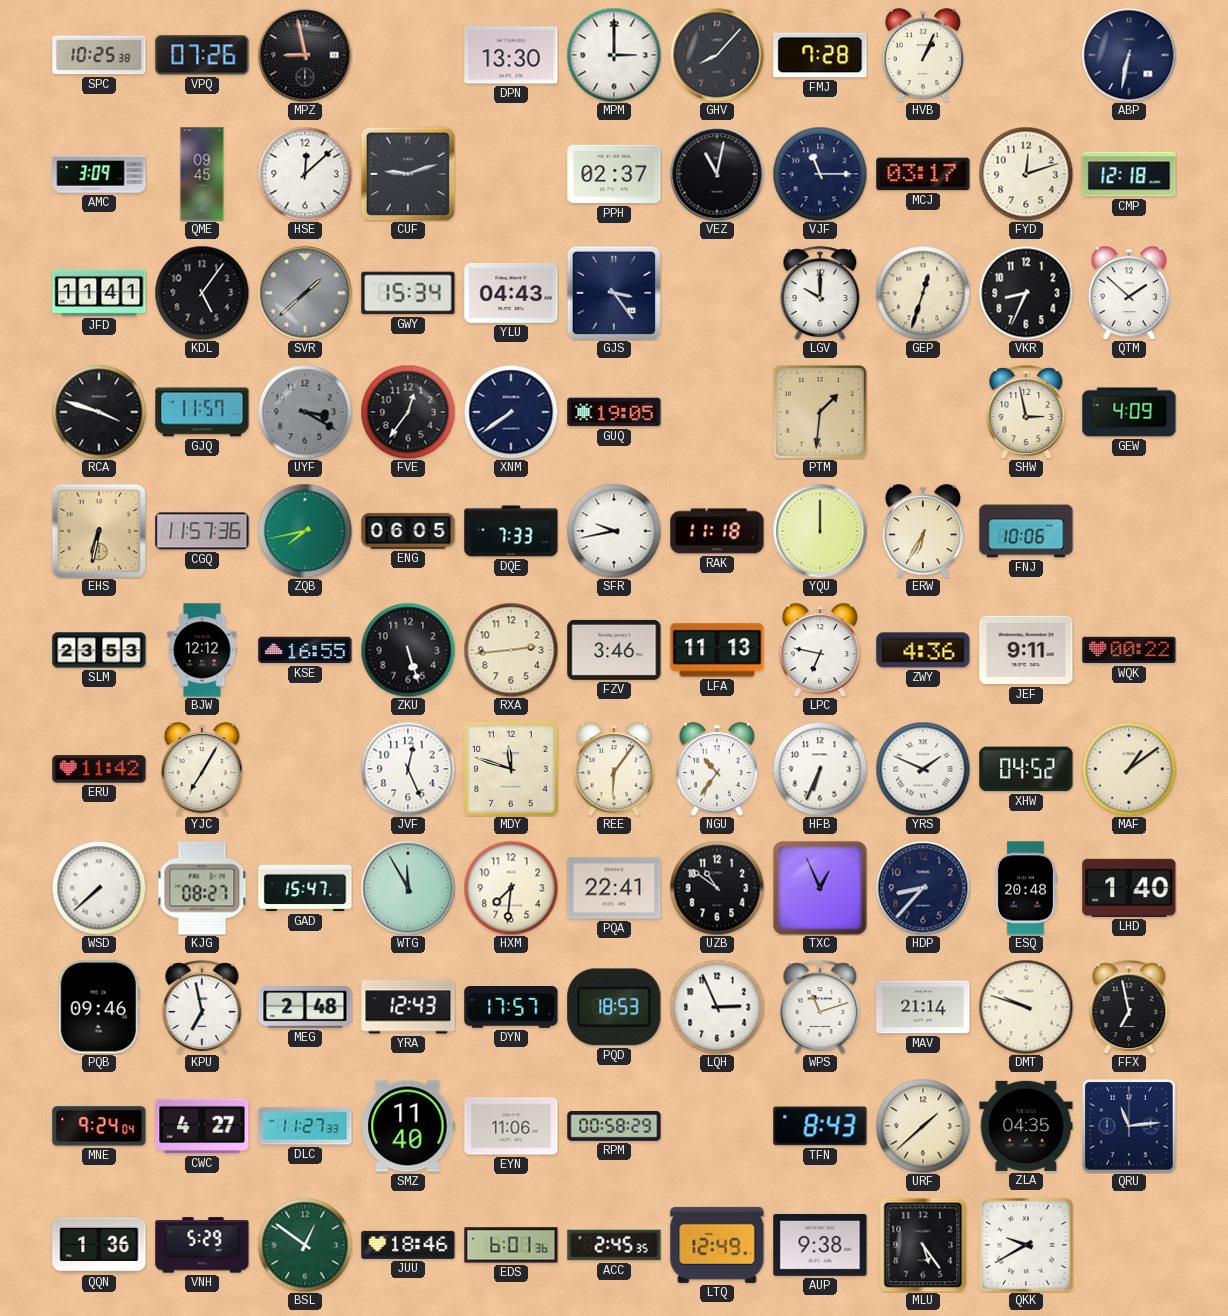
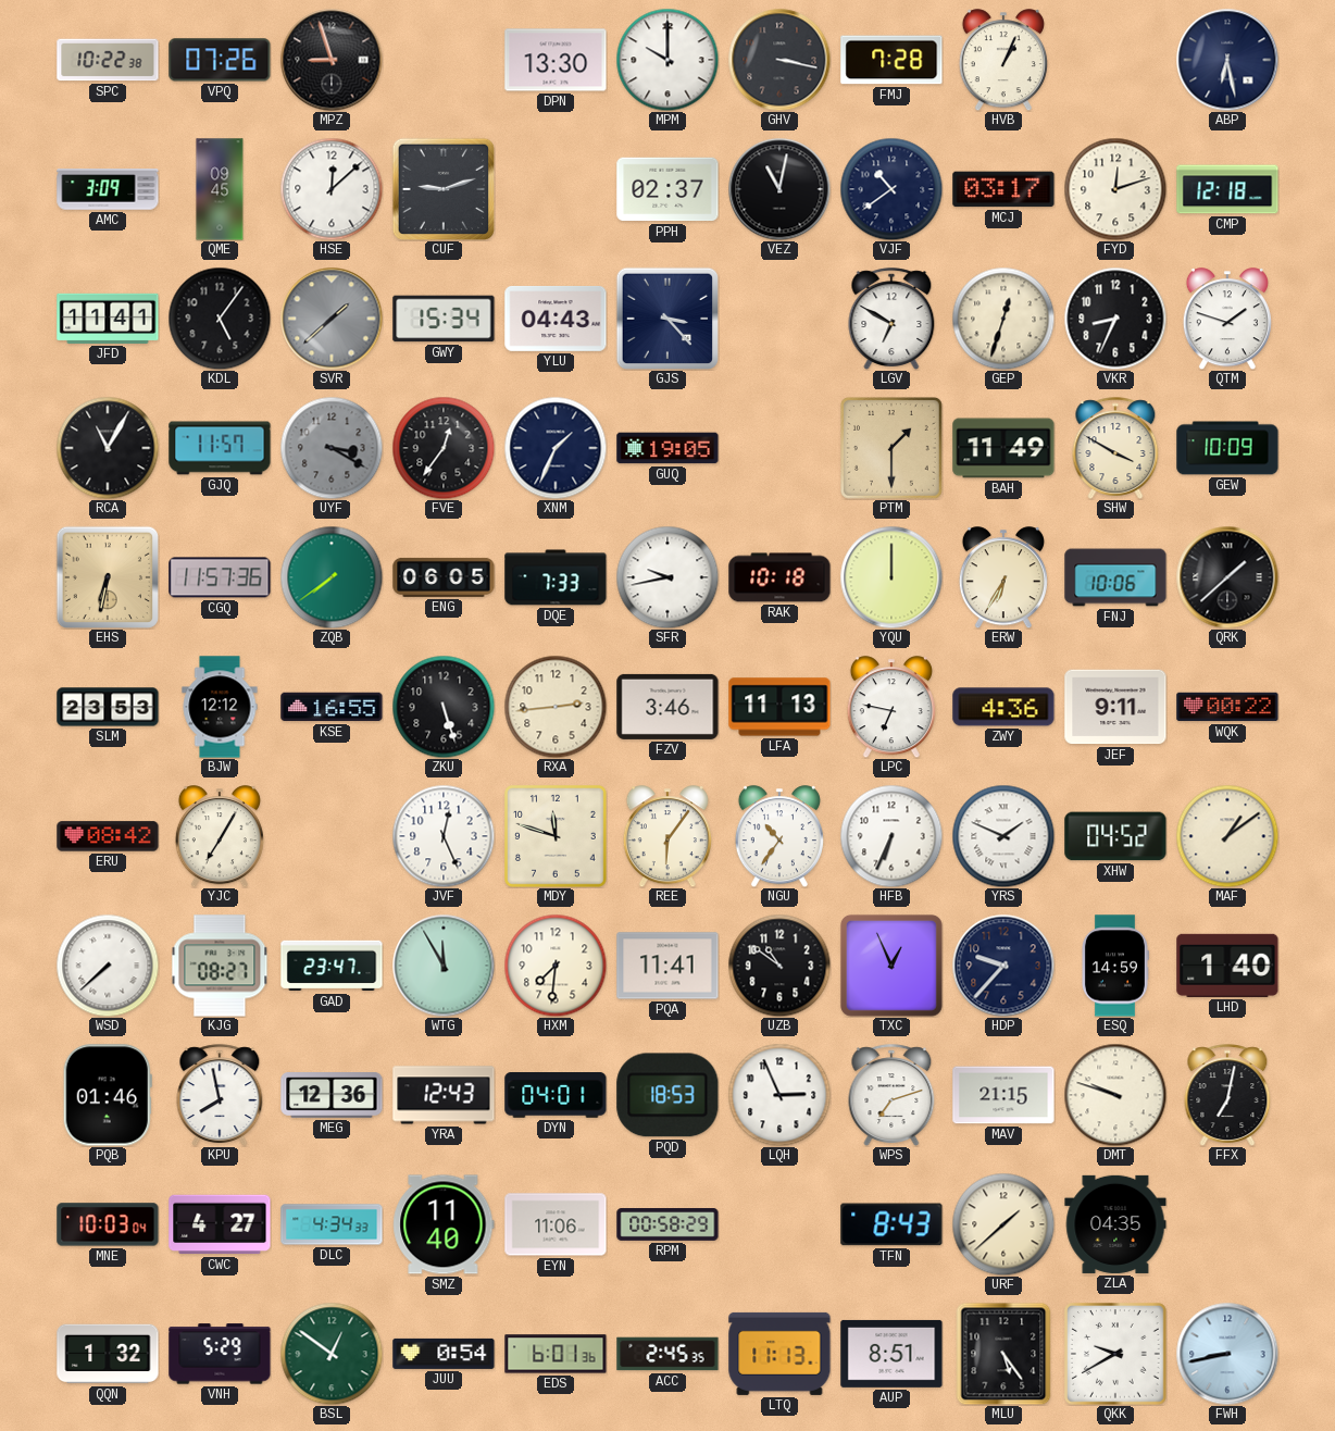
SPC: 10:25 -> 10:22 (108, 60)
MPZ: 8:58 -> 8:57 (332, 60)
MPM: 3:00 -> 10:00 (667, 60)
GHV: 8:07 -> 3:17 (779, 60)
ABP: 6:32 -> 6:28 (1227, 60)
VJF: 11:15 -> 10:39 (891, 189)
GJS: 3:24 -> 3:23 (666, 318)
LGV: 10:00 -> 6:50 (891, 319)
QTM: 1:52 -> 1:48 (1227, 319)
RCA: 3:48 -> 11:05 (108, 448)
XNM: 7:39 -> 1:34 (556, 448)
PTM: 1:31 -> 1:30 (893, 449)
BAH: none -> 11:49 (1003, 448)
SHW: 2:58 -> 3:50 (1115, 448)
GEW: 4:09 -> 10:09 (1227, 448)
ZQB: 7:43 -> 7:39 (332, 577)
RAK: 11:18 -> 10:18 (779, 577)
QRK: none -> 1:38 (1227, 577)
ERU: 11:42 -> 08:42 (108, 836)
GAD: 15:47 -> 23:47 (332, 966)
PQA: 22:41 -> 11:41 (667, 966)
HDP: 8:37 -> 9:37 (1003, 966)
ESQ: 20:48 -> 14:59 (1114, 966)
PQB: 09:46 -> 01:46 (108, 1095)
KPU: 6:58 -> 7:58 (220, 1095)
MEG: 2:48 -> 12:36 (332, 1096)
DYN: 17:57 -> 04:01 (556, 1096)
WPS: 11:12 -> 7:12 (891, 1095)
MAV: 21:14 -> 21:15 (1003, 1095)
FFX: 6:58 -> 7:02 (1227, 1095)
MNE: 9:24 -> 10:03 (108, 1224)
DLC: 11:27 -> 4:34 (332, 1224)
QRU: 11:14 -> none (1130, 1127)
QQN: 1:36 -> 1:32 (108, 1354)
JUU: 18:46 -> 0:54 (444, 1354)
LTQ: 12:49 -> 11:13 (779, 1354)
AUP: 9:38 -> 8:51 (891, 1354)
FWH: none -> 8:43 (1227, 1354)
